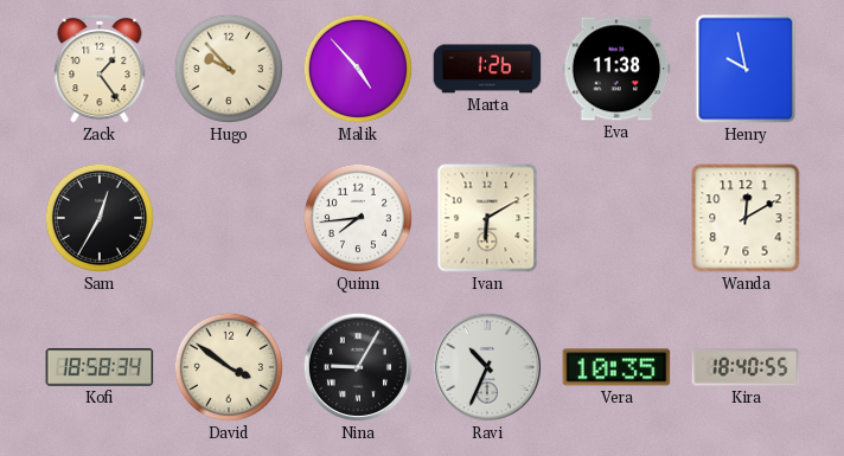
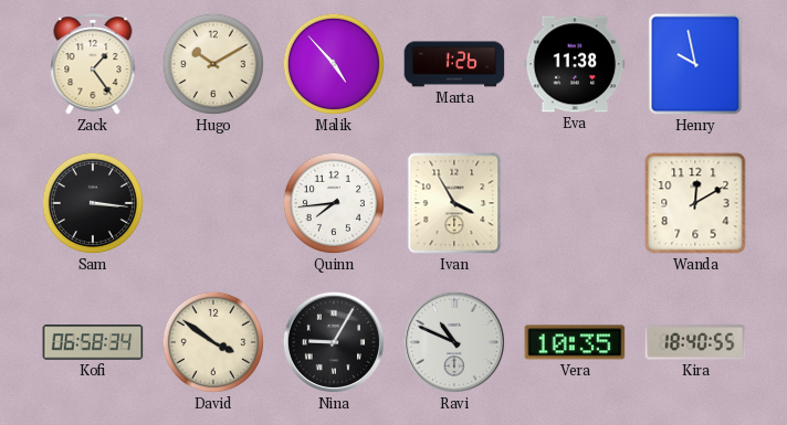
Hugo: 9:53 -> 10:10 (213, 64)
Sam: 12:35 -> 3:16 (93, 203)
Ivan: 6:10 -> 3:55 (454, 203)
Kofi: 18:58 -> 06:58 (93, 342)
Ravi: 10:34 -> 10:49 (454, 342)
